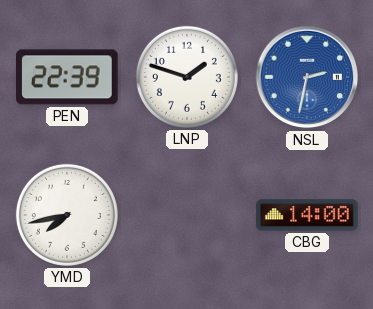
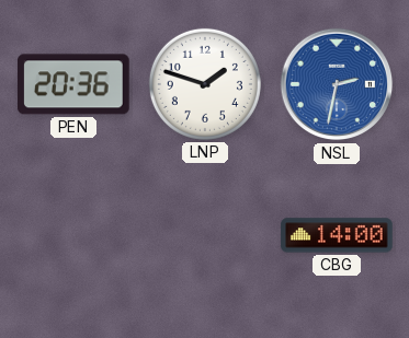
PEN: 22:39 -> 20:36 (75, 84)
YMD: 7:43 -> none (67, 215)
